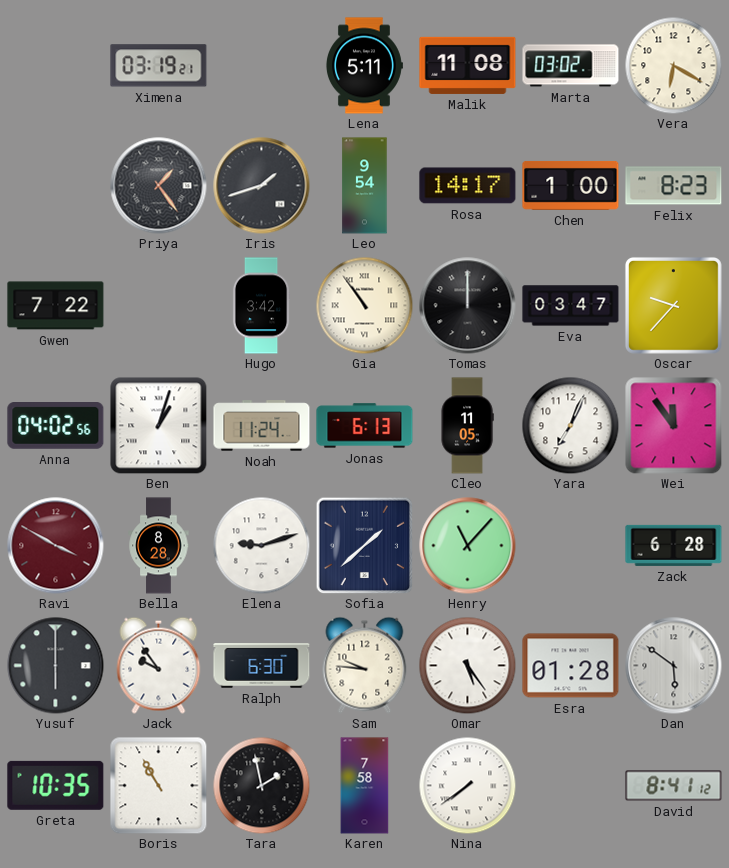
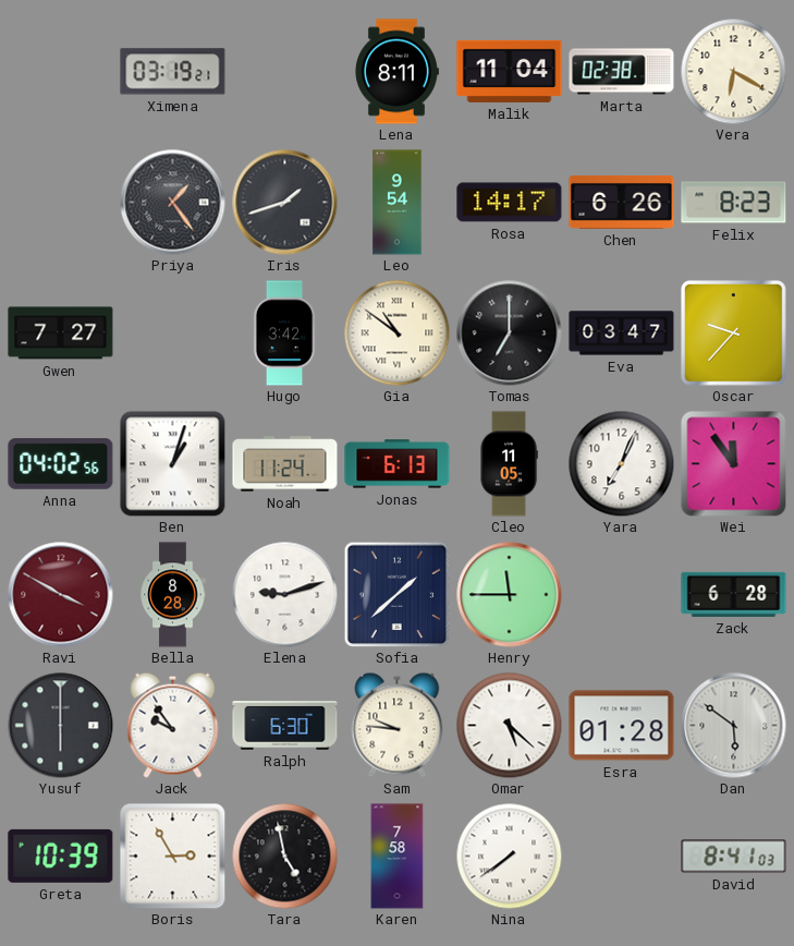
Lena: 5:11 -> 8:11 (398, 72)
Malik: 11:08 -> 11:04 (510, 71)
Marta: 03:02 -> 02:38 (622, 72)
Chen: 1:00 -> 6:26 (622, 202)
Gwen: 7:22 -> 7:27 (61, 333)
Gia: 10:54 -> 10:51 (396, 332)
Tomas: 12:00 -> 7:00 (510, 333)
Henry: 11:07 -> 11:45 (510, 595)
Omar: 5:24 -> 5:22 (509, 725)
Greta: 10:35 -> 10:39 (61, 856)
Boris: 10:55 -> 2:55 (173, 857)
Tara: 1:58 -> 4:58 (284, 856)
David: 8:41:12 -> 8:41:03 (734, 857)
